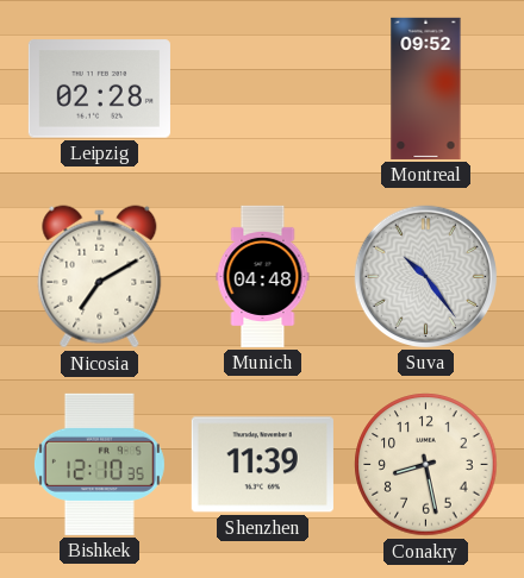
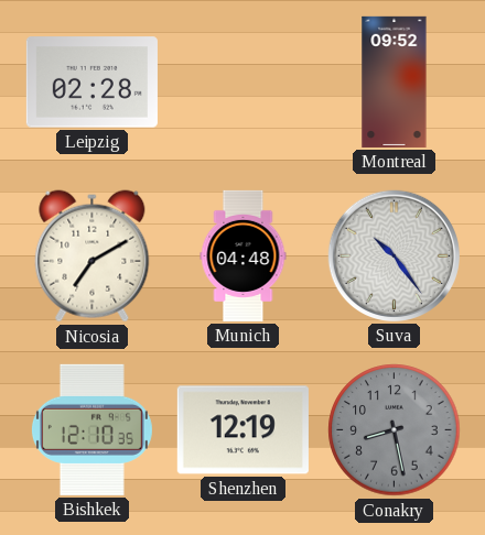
Shenzhen: 11:39 -> 12:19 (242, 430)
Conakry dial: cream -> grey (395, 430)
